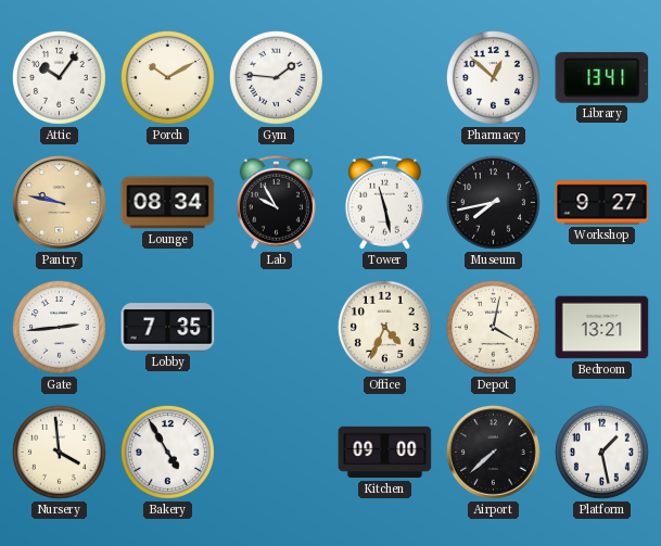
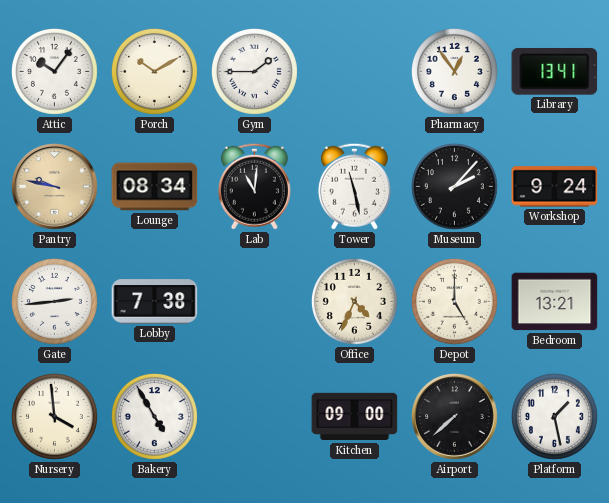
Gym: 1:46 -> 1:45 (254, 71)
Pharmacy: 12:52 -> 12:54 (454, 71)
Lab: 9:55 -> 11:01 (254, 186)
Museum: 7:43 -> 2:07 (454, 186)
Workshop: 9:27 -> 9:24 (555, 187)
Lobby: 7:35 -> 7:38 (155, 302)
Depot: 4:02 -> 5:00 (454, 301)
